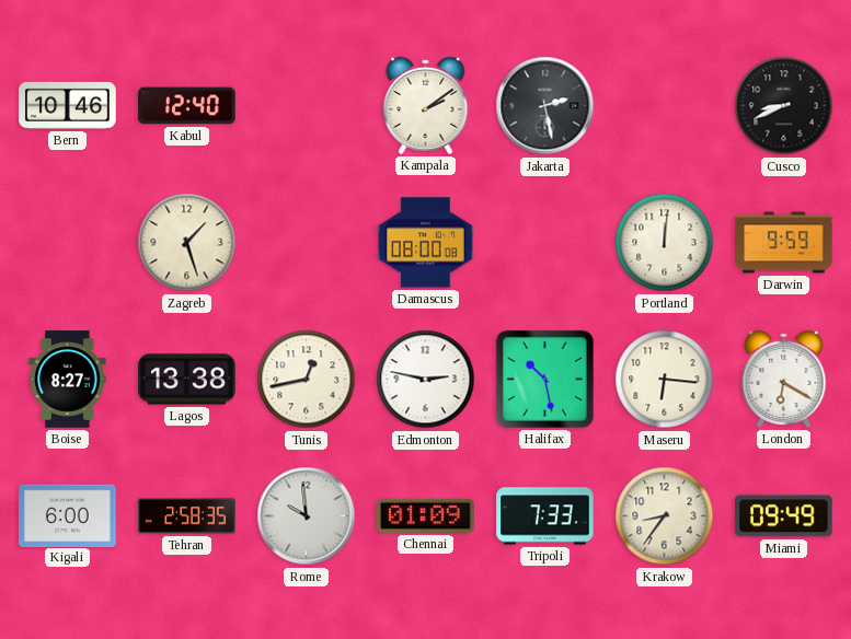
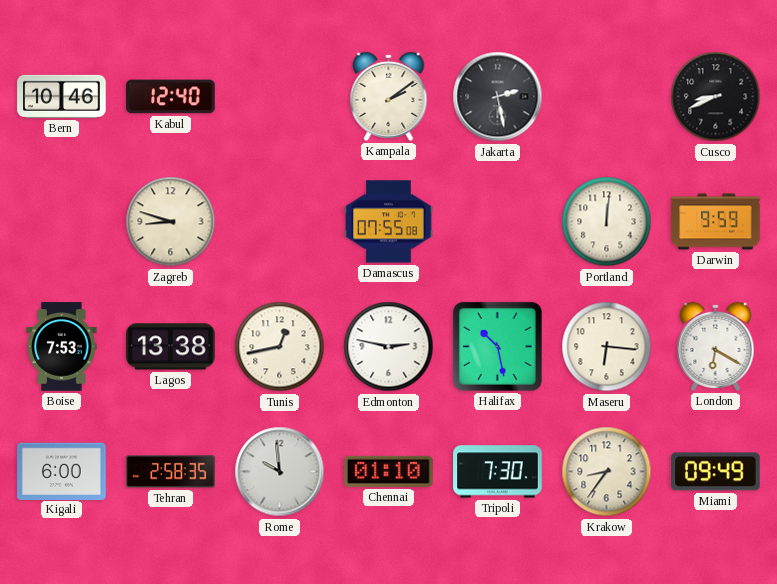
Zagreb: 1:27 -> 8:48 (171, 222)
Damascus: 08:00 -> 07:55 (389, 222)
Boise: 8:27 -> 7:53 (62, 347)
Chennai: 01:09 -> 01:10 (389, 471)
Tripoli: 7:33 -> 7:30 (498, 472)
